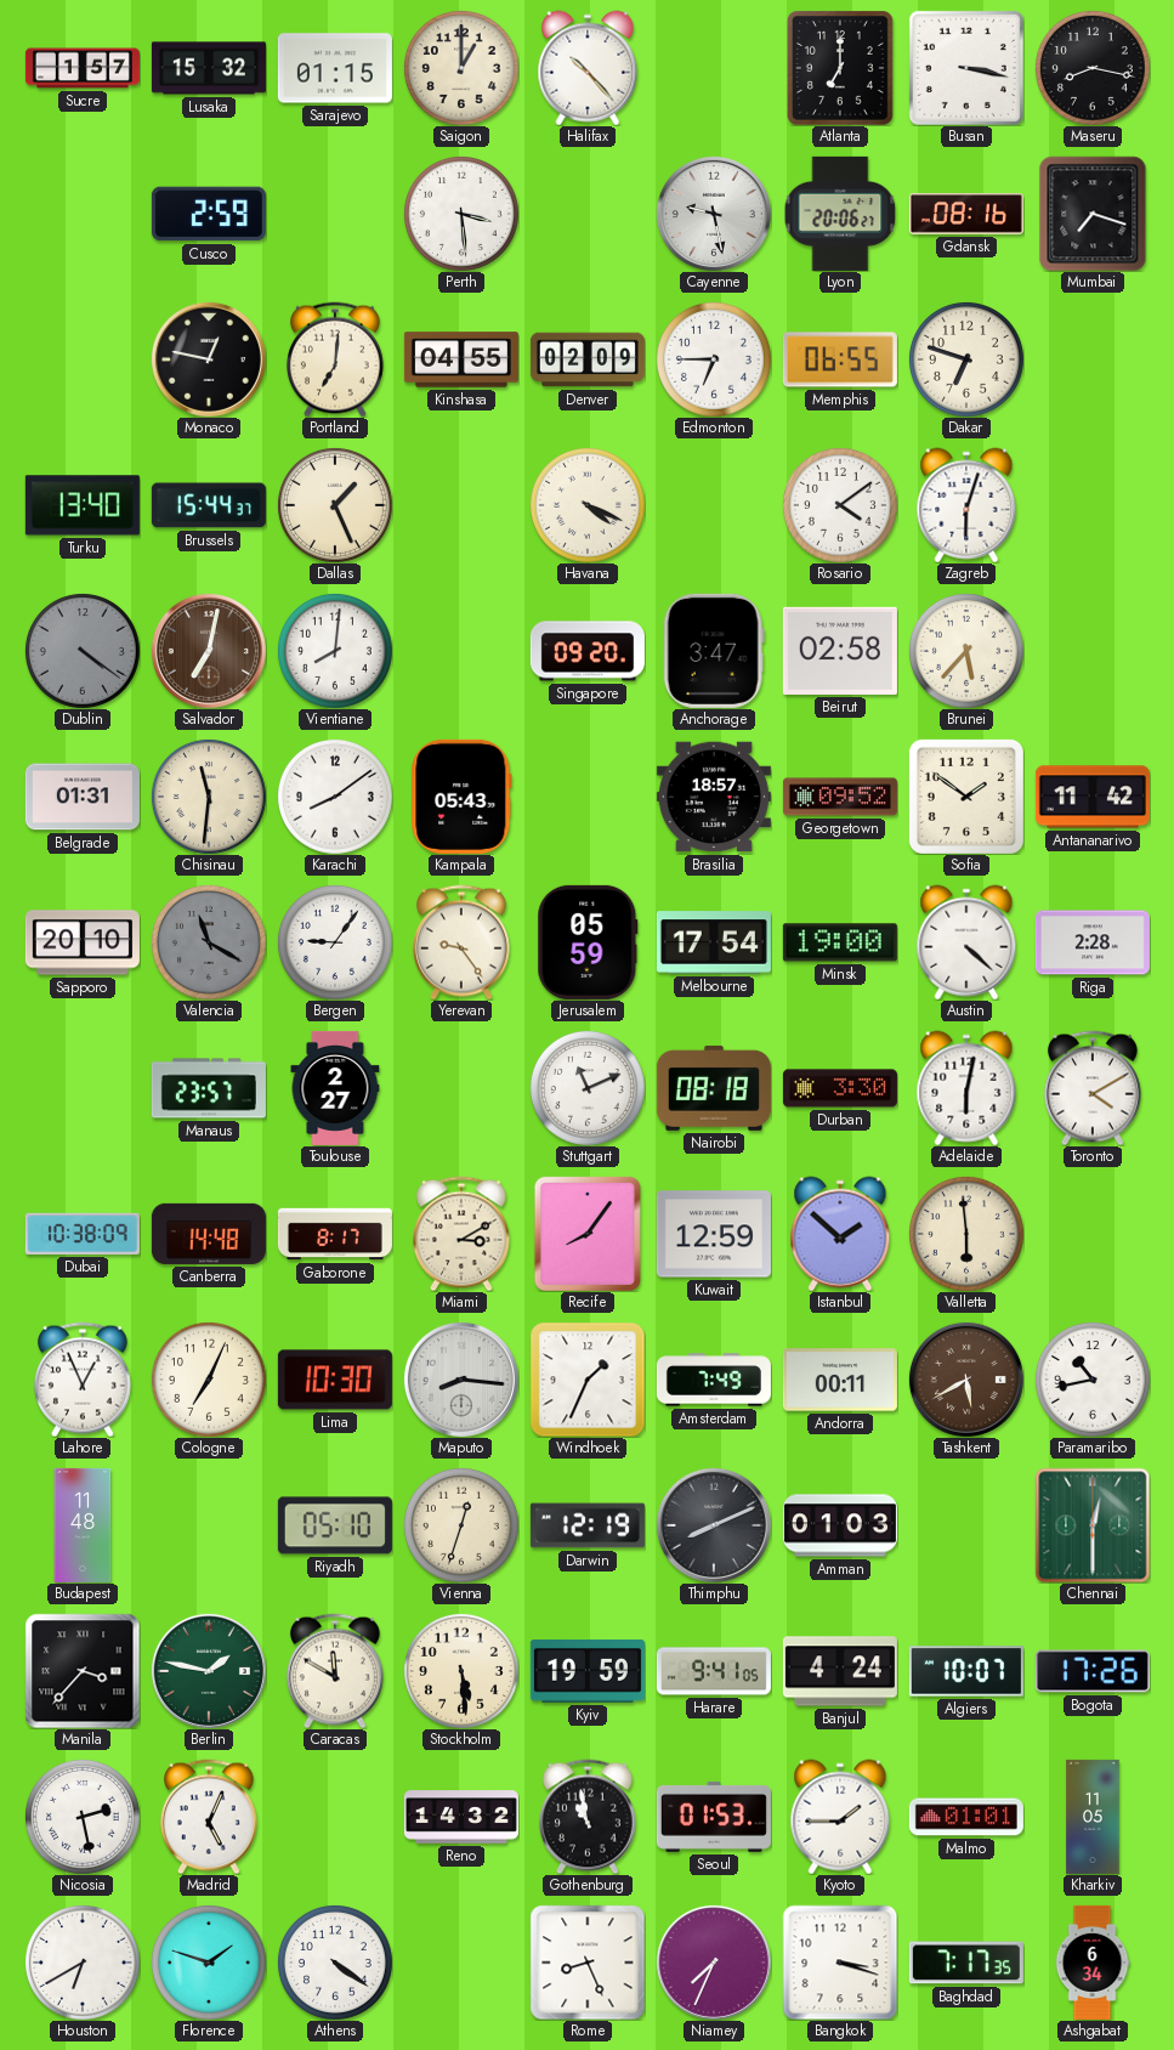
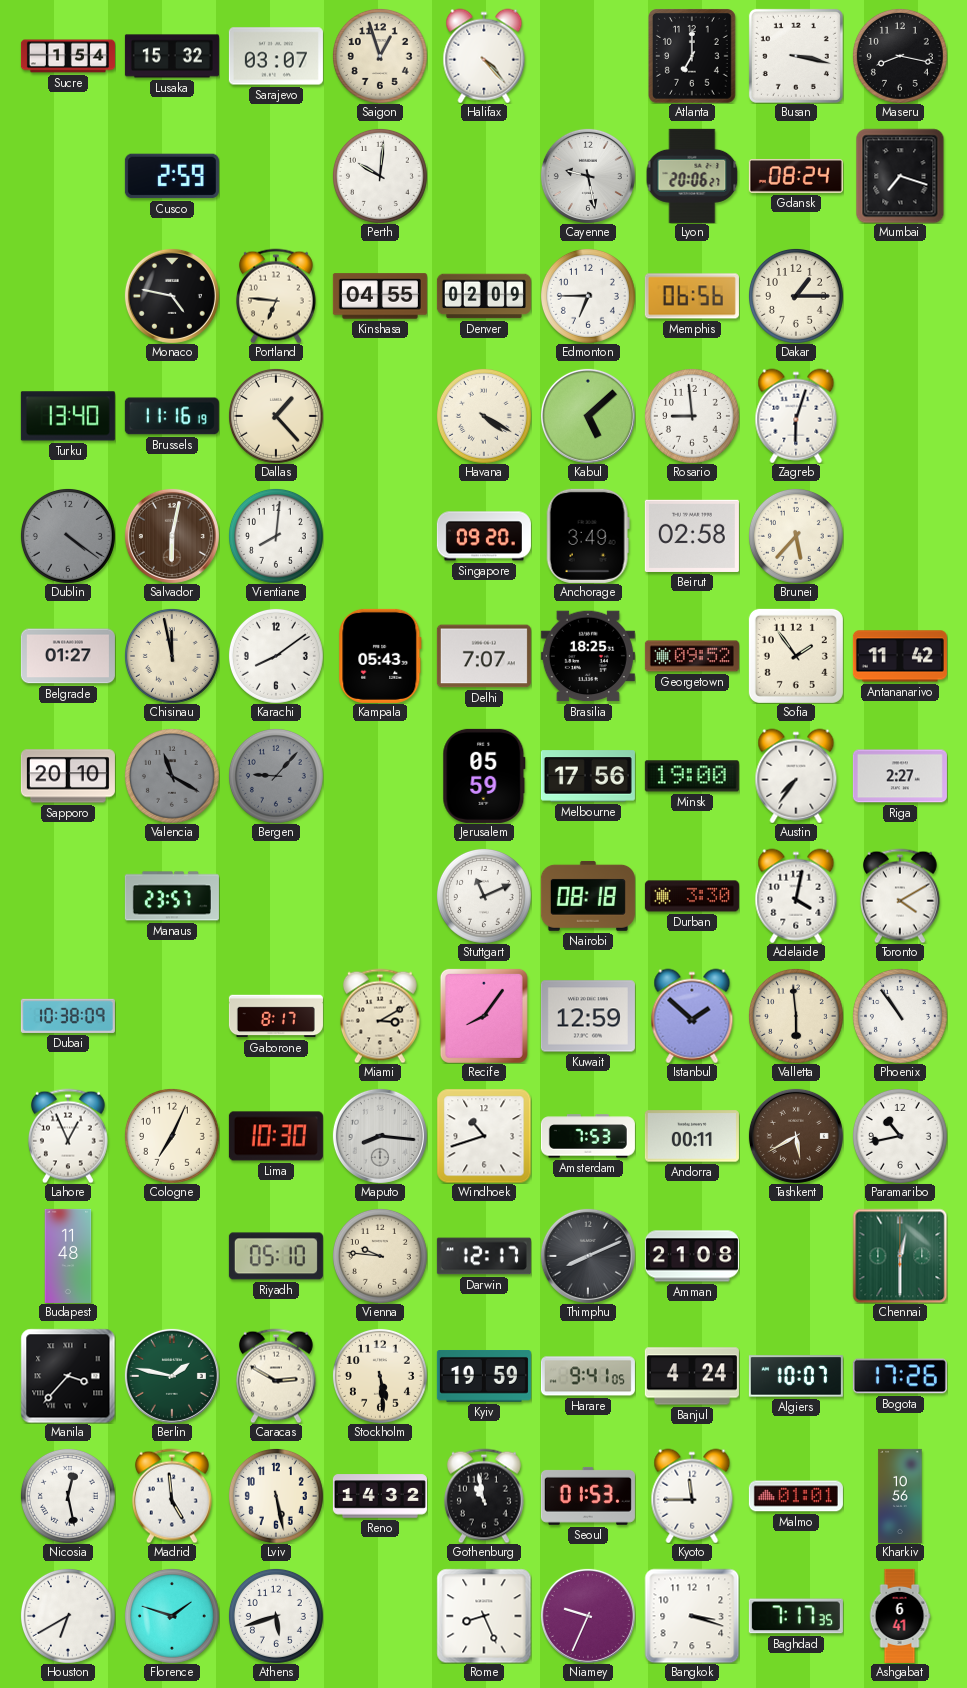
Sucre: 1:57 -> 1:54 (68, 56)
Sarajevo: 01:15 -> 03:07 (276, 56)
Saigon: 1:00 -> 12:57 (380, 56)
Halifax: 10:23 -> 4:23 (484, 56)
Perth: 3:29 -> 10:01 (380, 176)
Gdansk: 08:16 -> 08:24 (796, 176)
Monaco: 12:47 -> 4:47 (172, 296)
Portland: 7:01 -> 6:46 (276, 296)
Memphis: 06:55 -> 06:56 (692, 296)
Dakar: 6:48 -> 1:15 (796, 296)
Brussels: 15:44 -> 11:16 (172, 416)
Dallas: 1:26 -> 1:23 (276, 416)
Havana: 4:19 -> 4:20 (484, 416)
Kabul: none -> 5:08 (588, 416)
Rosario: 4:09 -> 8:59 (692, 416)
Salvador: 7:02 -> 6:02 (172, 536)
Anchorage: 3:47 -> 3:49 (588, 536)
Belgrade: 01:31 -> 01:27 (68, 656)
Chisinau: 11:31 -> 11:58 (172, 656)
Delhi: none -> 7:07 (484, 656)
Brasilia: 18:57 -> 18:25 (588, 656)
Sofia: 1:51 -> 1:54 (796, 656)
Bergen: 9:06 -> 9:07 (276, 776)
Bergen dial: white -> grey (276, 776)
Yerevan: 9:24 -> none (461, 942)
Melbourne: 17:54 -> 17:56 (588, 776)
Austin: 4:22 -> 7:36 (796, 776)
Riga: 2:28 -> 2:27 (900, 776)
Toulouse: 2:27 -> none (335, 1088)
Adelaide: 6:02 -> 4:02 (796, 896)
Canberra: 14:48 -> none (209, 1234)
Phoenix: none -> 10:54 (900, 1016)
Windhoek: 1:34 -> 10:42 (484, 1136)
Amsterdam: 7:49 -> 7:53 (588, 1136)
Vienna: 12:33 -> 9:46 (380, 1256)
Darwin: 12:19 -> 12:17 (484, 1256)
Amman: 01:03 -> 21:08 (692, 1256)
Caracas: 11:50 -> 2:50 (276, 1376)
Nicosia: 2:28 -> 12:28 (68, 1496)
Madrid: 5:04 -> 4:59 (172, 1496)
Lviv: none -> 5:28 (276, 1496)
Kyoto: 1:45 -> 11:45 (692, 1496)
Kharkiv: 11:05 -> 10:56 (900, 1496)
Athens: 4:21 -> 5:42 (276, 1616)
Niamey: 7:34 -> 9:34 (588, 1616)
Ashgabat: 6:34 -> 6:41 (900, 1616)
